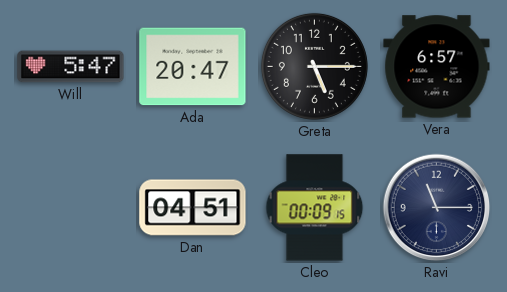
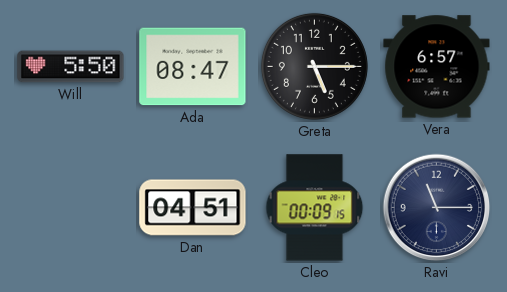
Will: 5:47 -> 5:50 (71, 67)
Ada: 20:47 -> 08:47 (193, 67)
